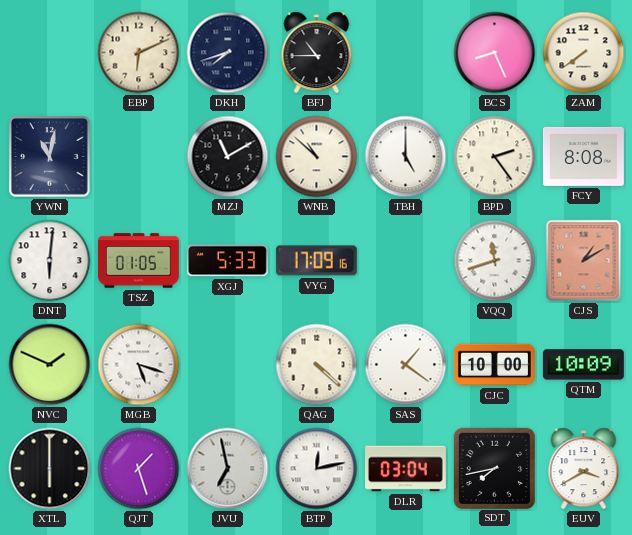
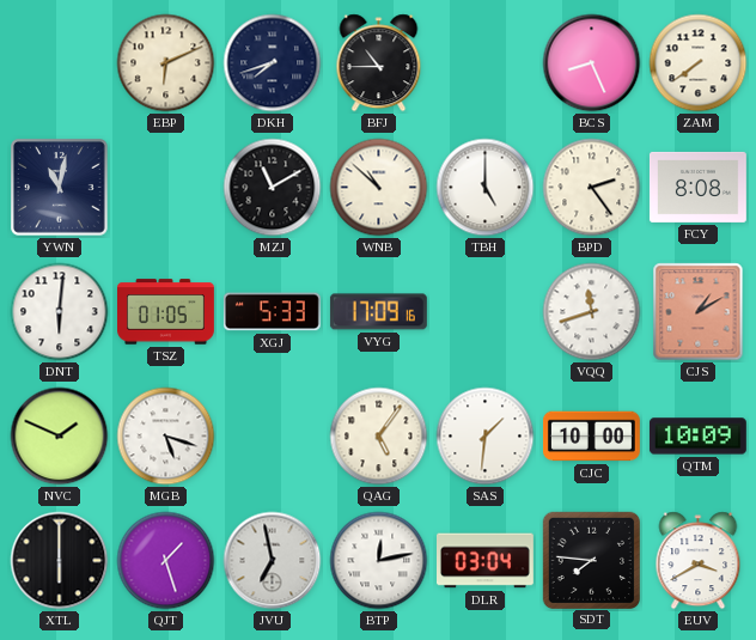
QAG: 4:22 -> 5:06 (379, 437)
SAS: 1:21 -> 1:31 (486, 437)
SDT: 7:43 -> 7:46 (591, 560)
